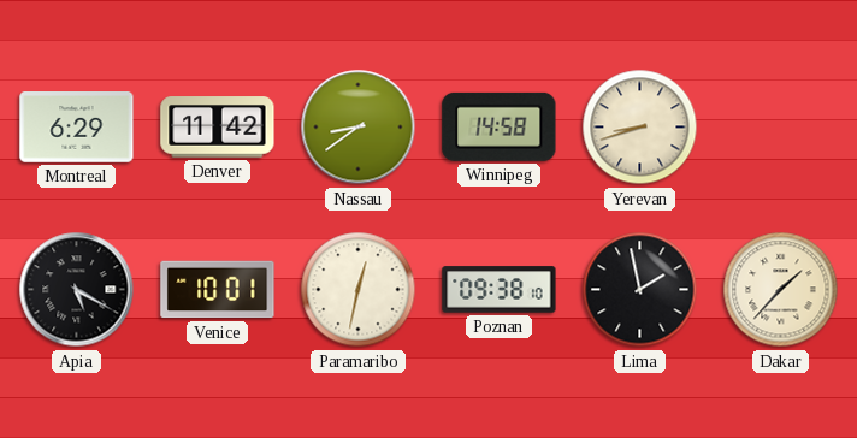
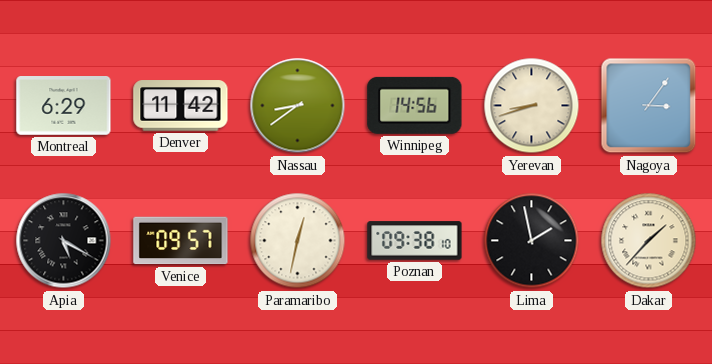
Winnipeg: 14:58 -> 14:56 (415, 105)
Nagoya: none -> 3:06 (649, 106)
Venice: 10:01 -> 09:57 (181, 241)
